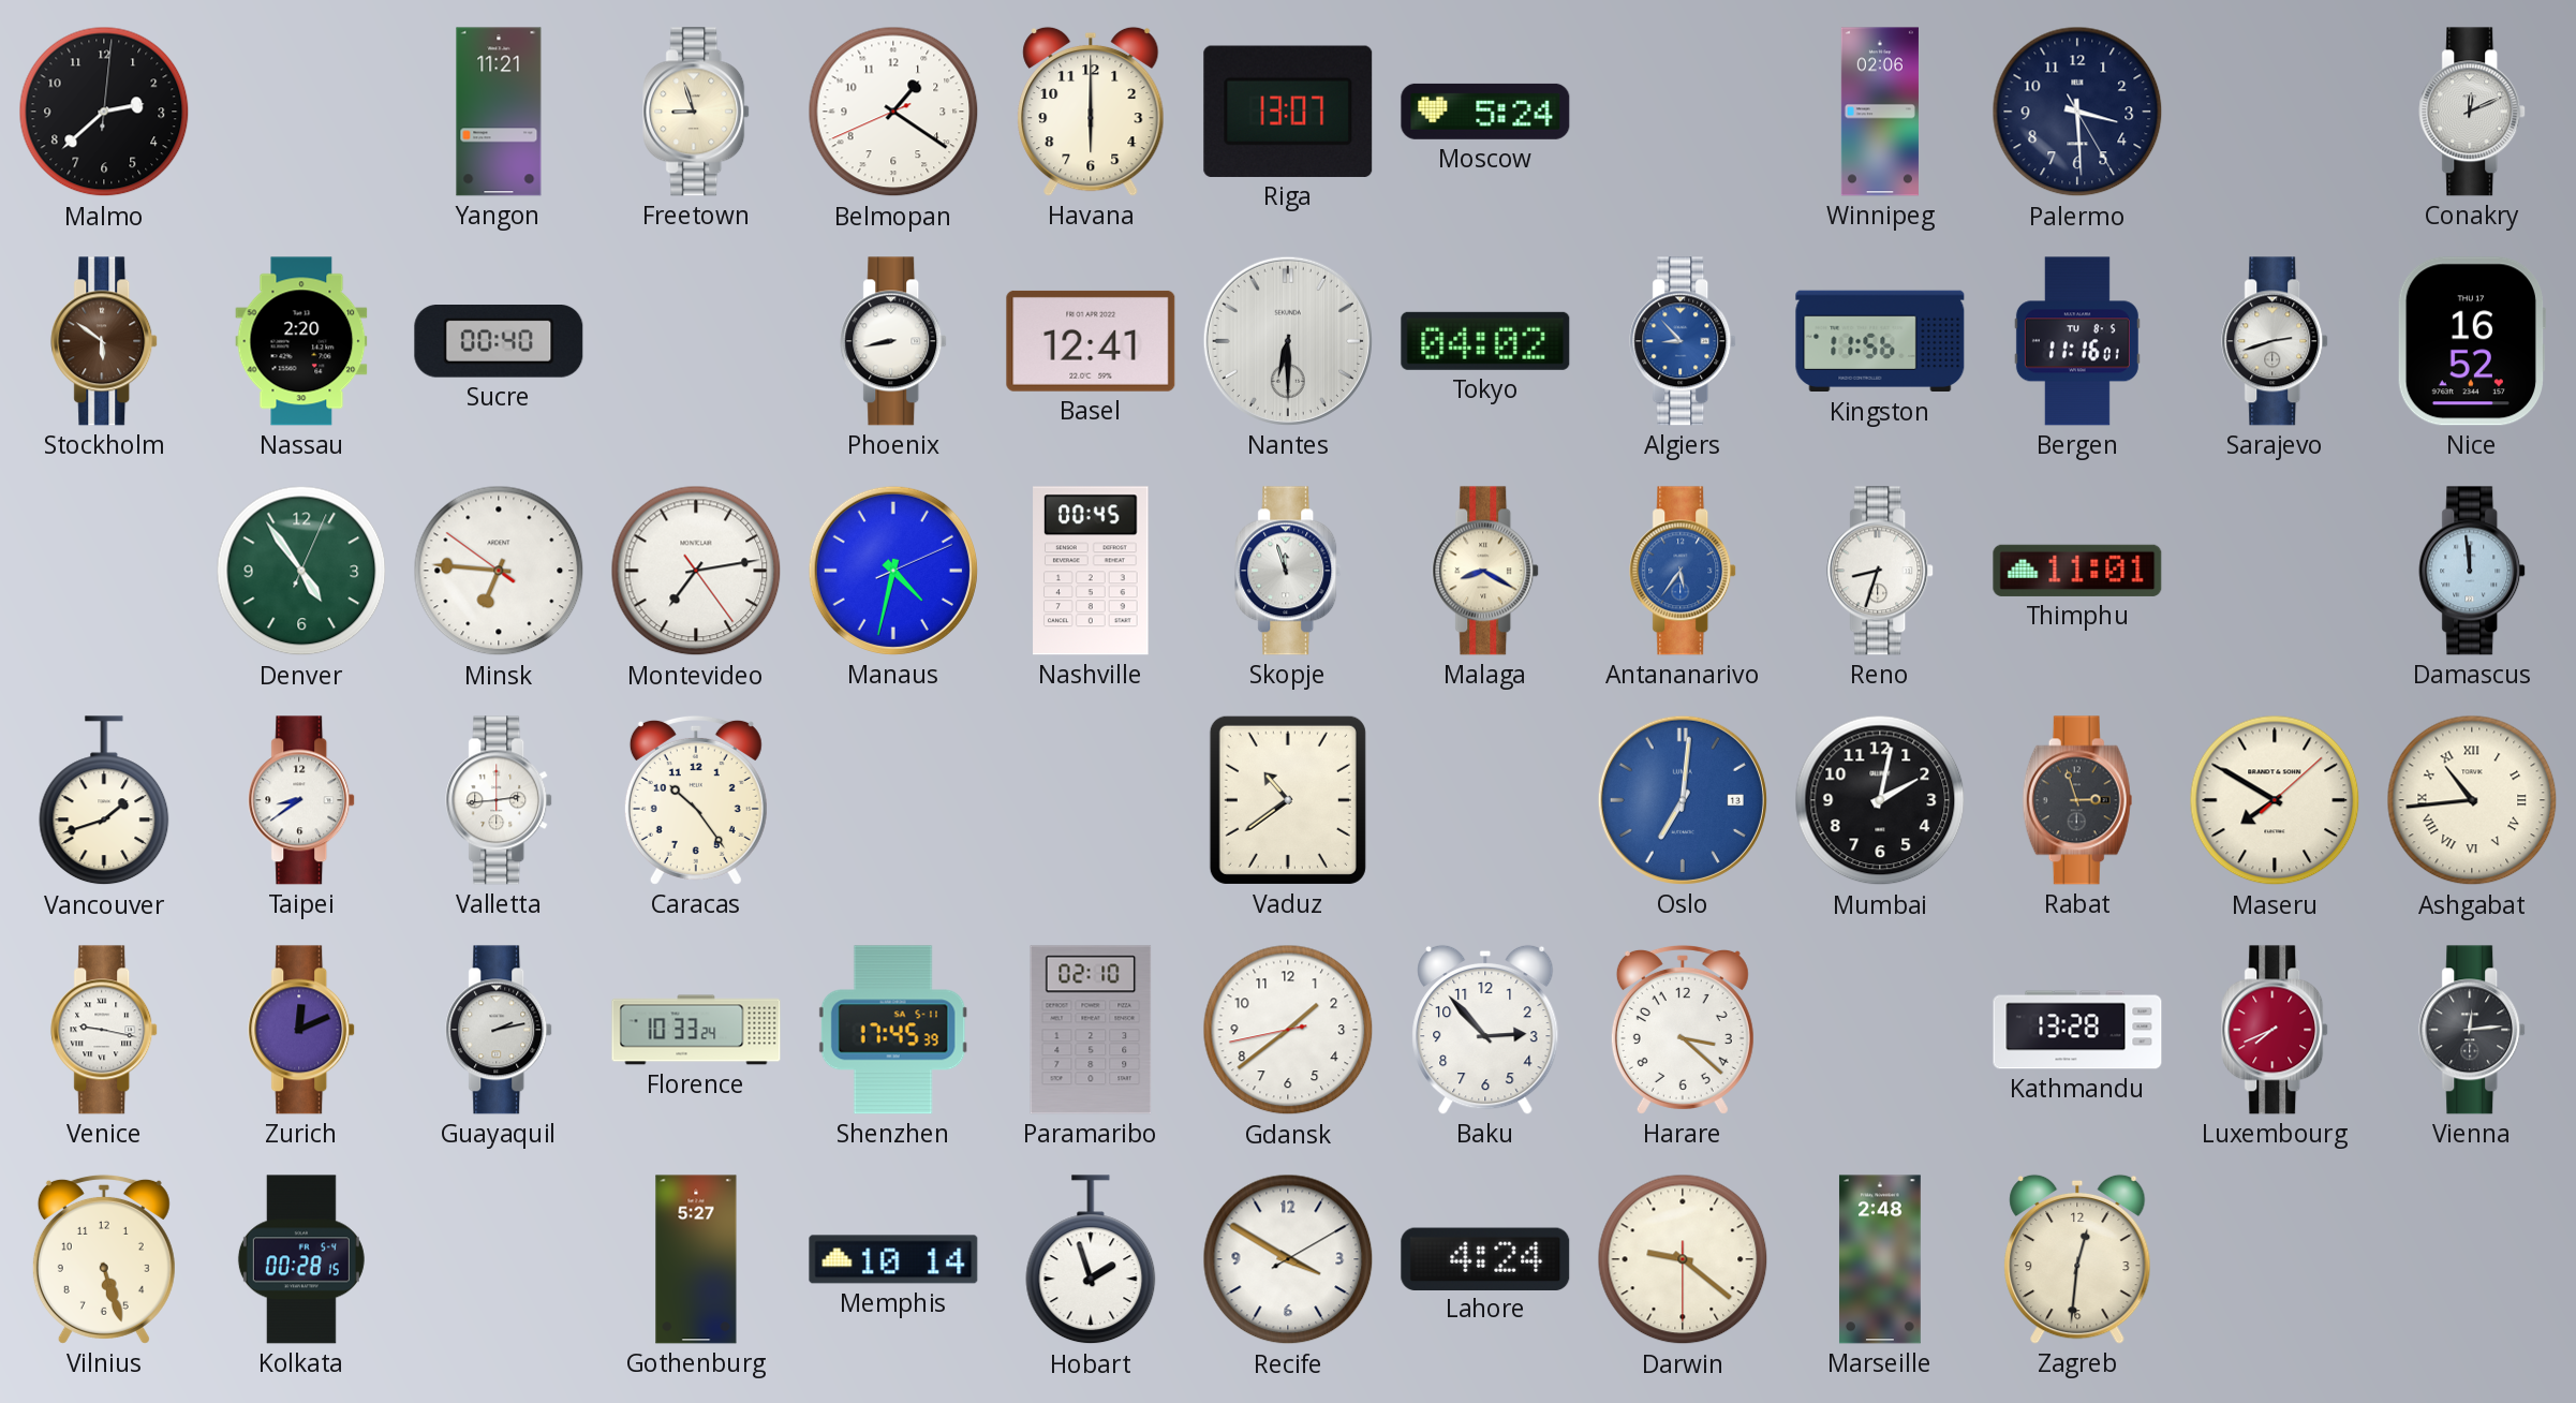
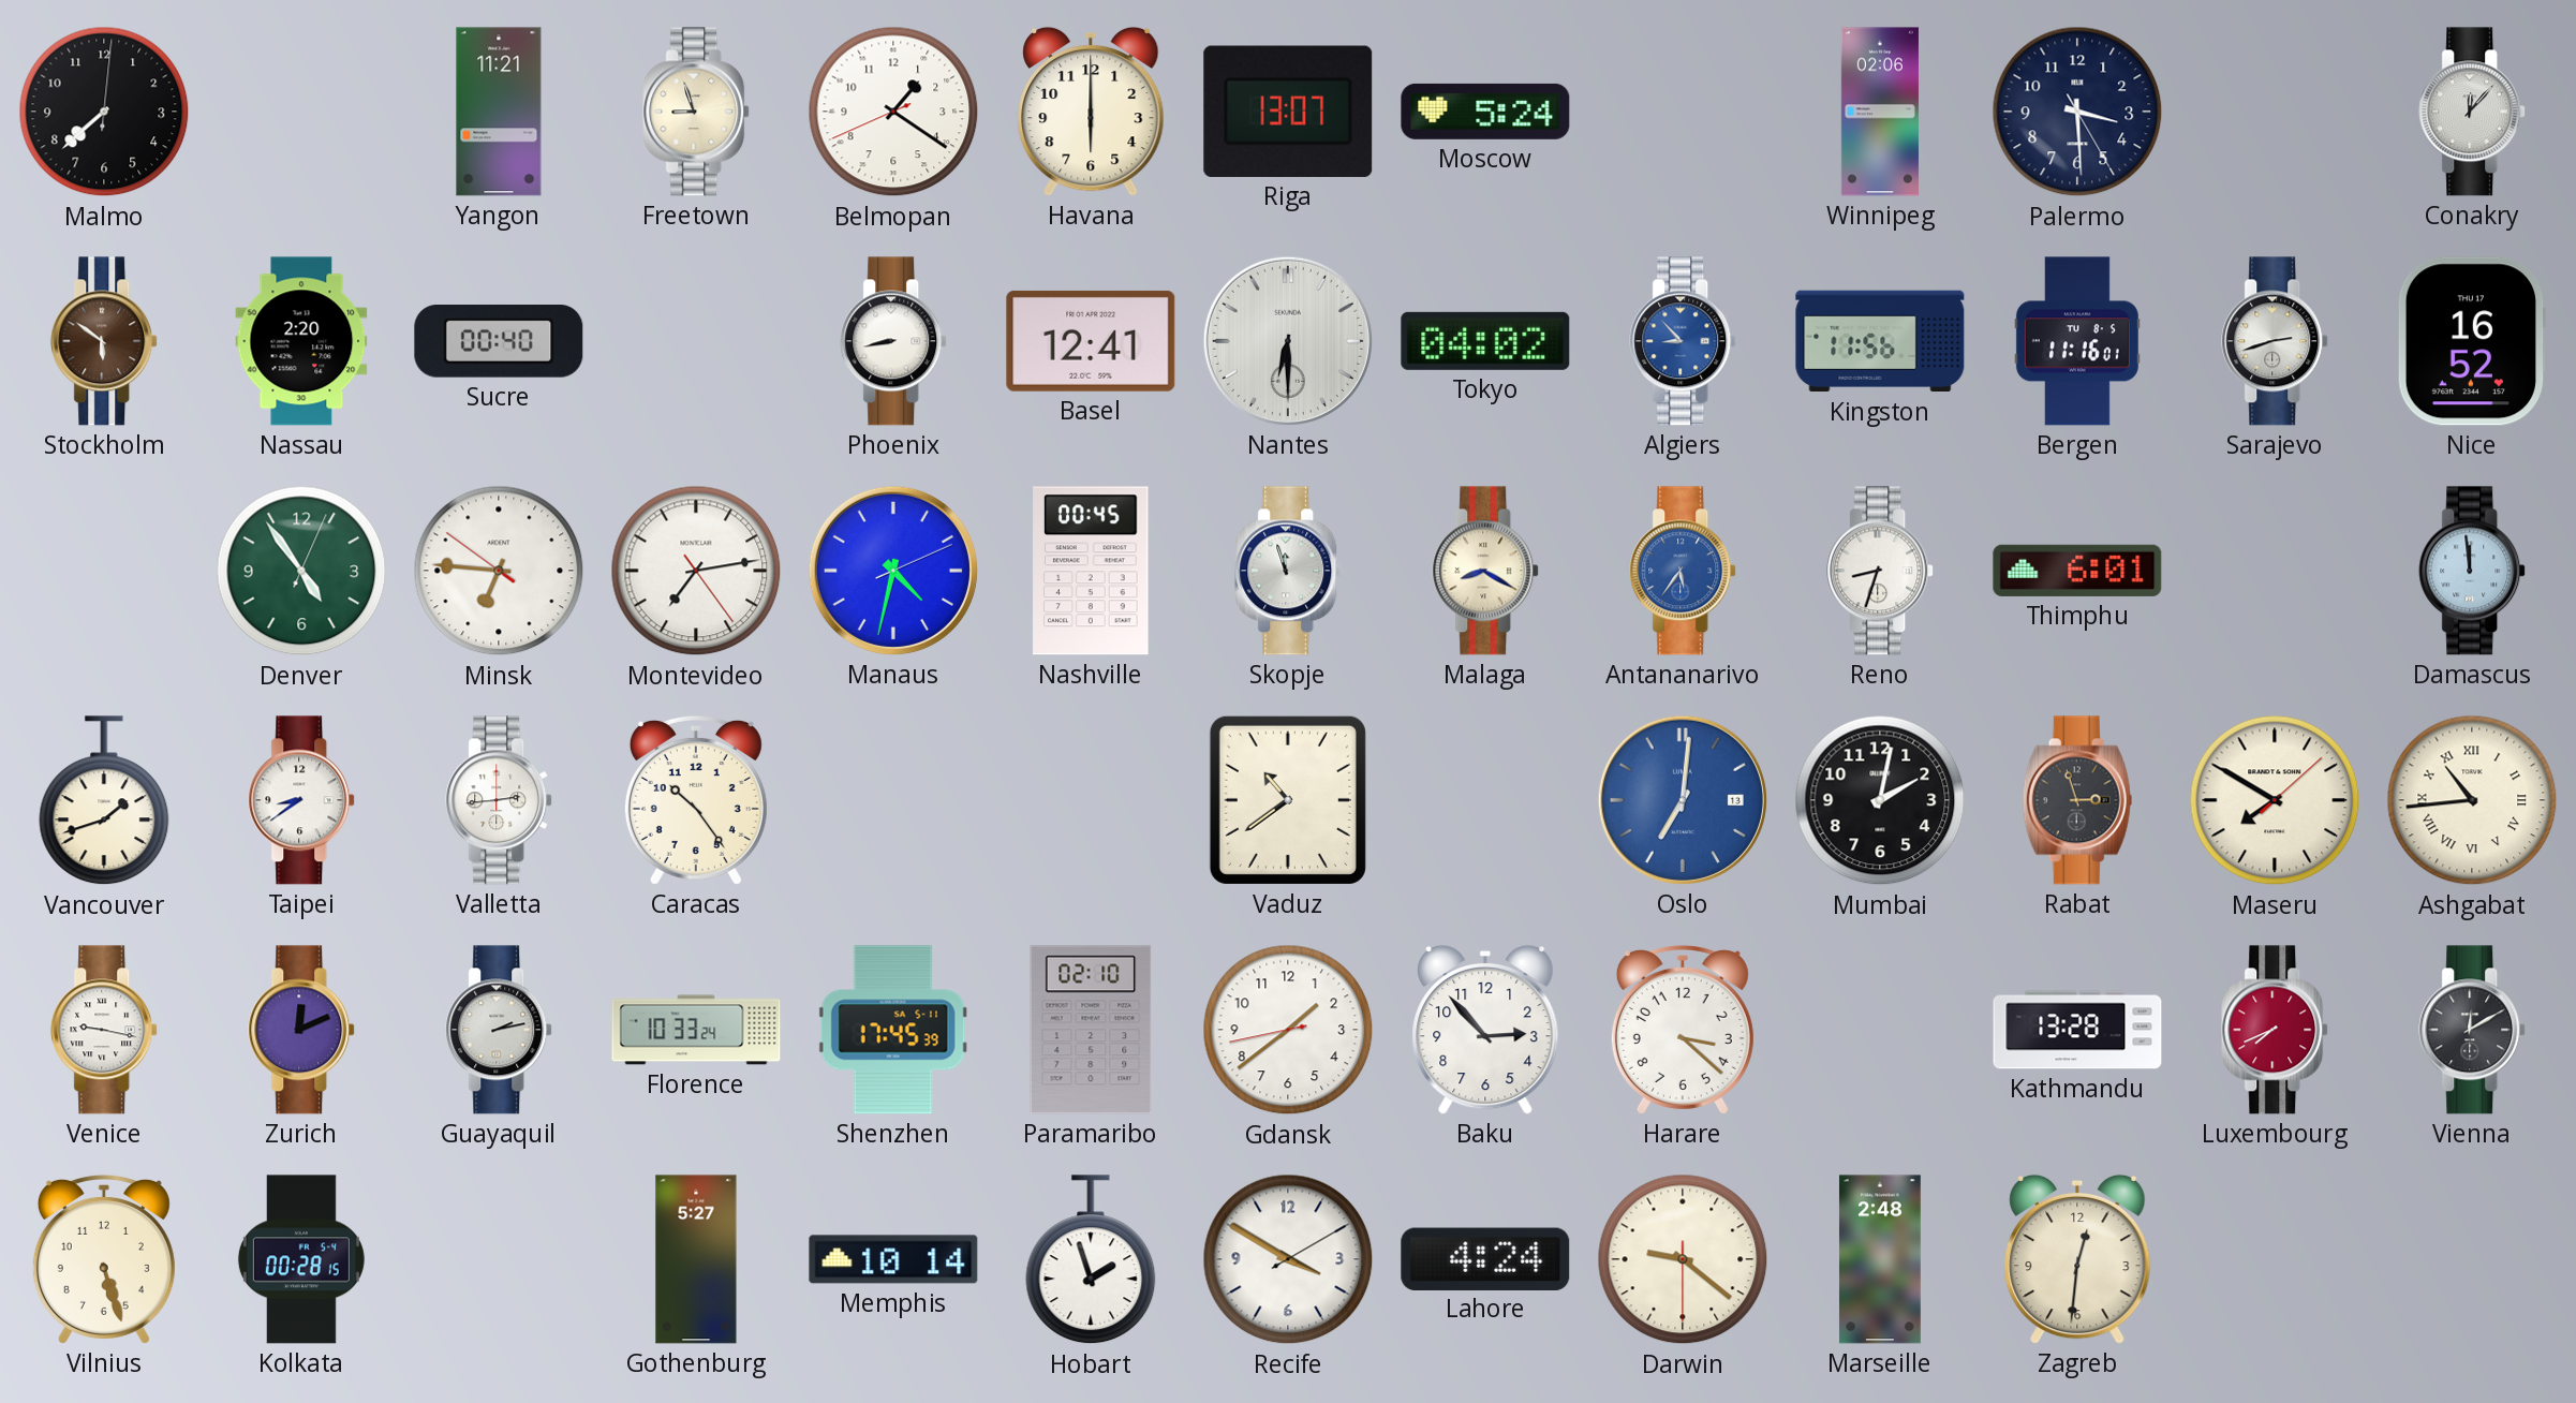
Malmo: 2:38 -> 7:38 (104, 112)
Conakry: 12:11 -> 12:07 (2473, 112)
Thimphu: 11:01 -> 6:01 (2077, 571)
Vienna: 12:14 -> 12:10 (2473, 1030)
